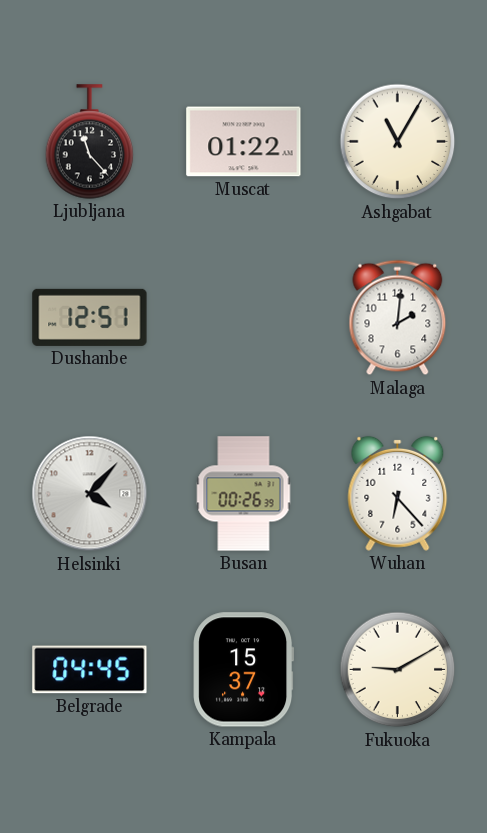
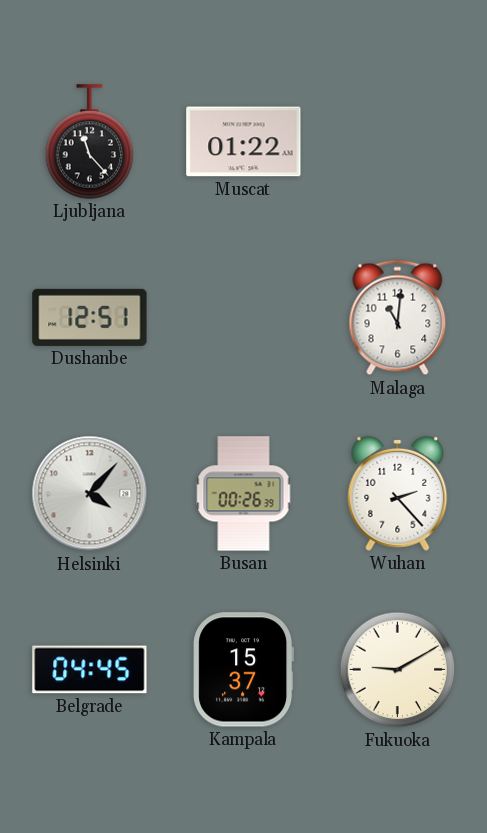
Ashgabat: 11:05 -> none (398, 142)
Malaga: 2:01 -> 11:01 (398, 318)
Wuhan: 6:23 -> 2:23 (398, 493)
